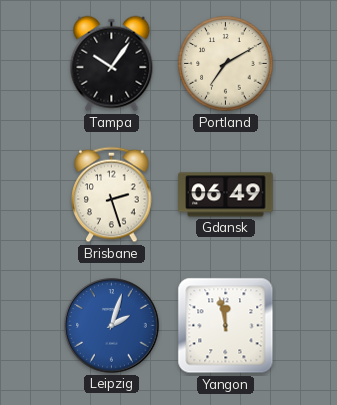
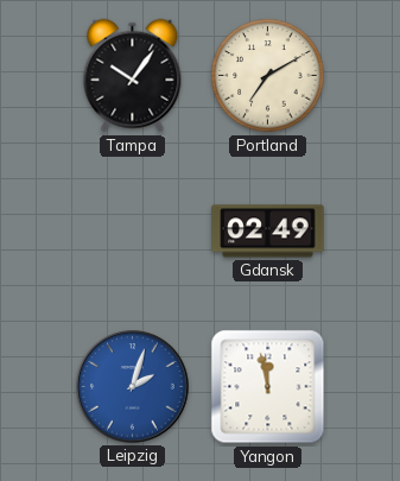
Brisbane: 2:27 -> none (112, 195)
Gdansk: 06:49 -> 02:49 (268, 232)
